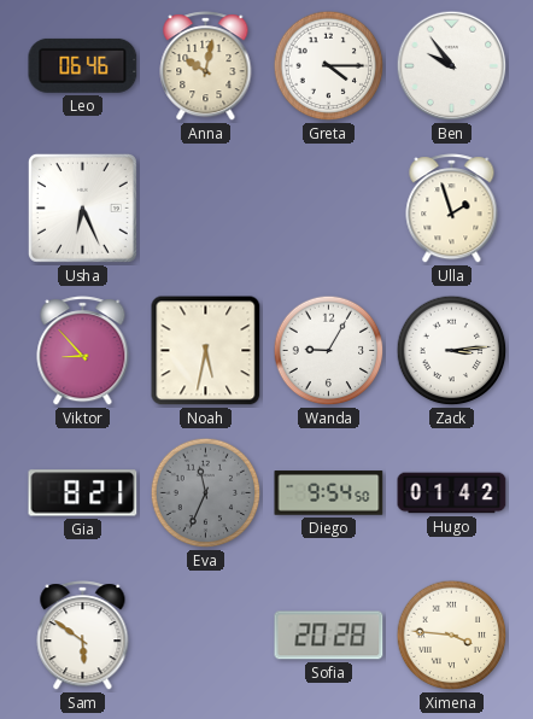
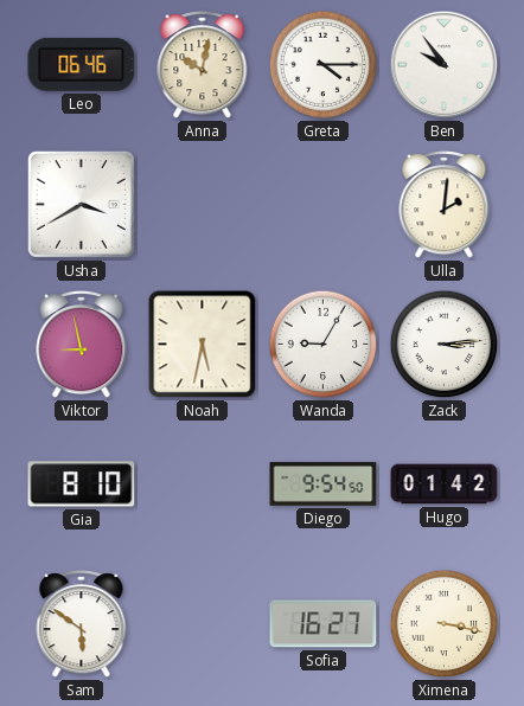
Usha: 6:26 -> 3:40 (81, 204)
Ulla: 1:57 -> 2:01 (445, 205)
Viktor: 8:53 -> 8:58 (82, 345)
Gia: 8:21 -> 8:10 (82, 484)
Eva: 11:34 -> none (206, 493)
Sofia: 20:28 -> 16:27 (324, 624)
Ximena: 3:46 -> 3:17 (445, 624)
